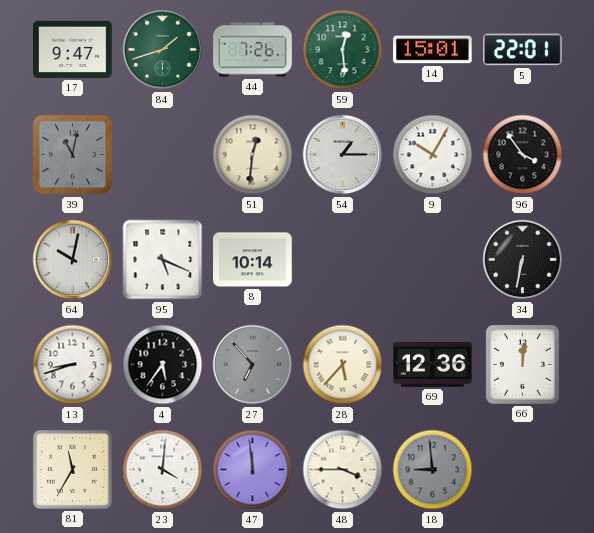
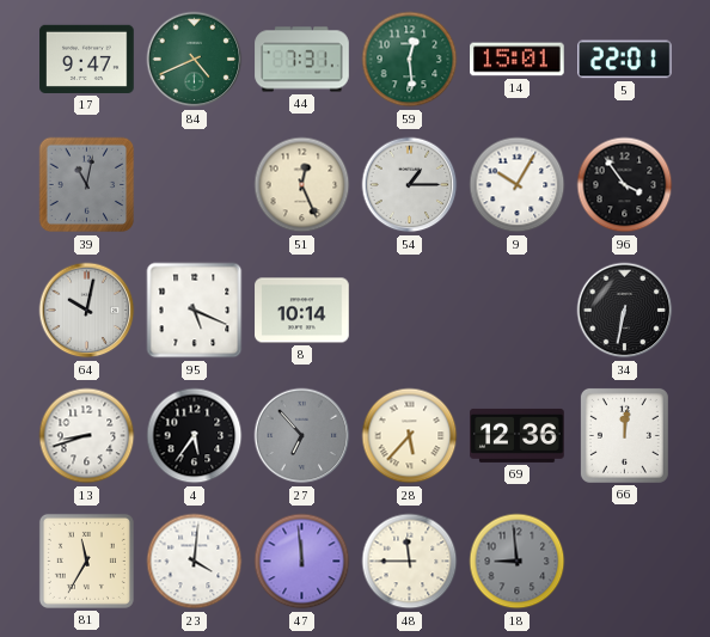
84: 1:42 -> 4:41 (195, 60)
44: 7:26 -> 7:31 (302, 60)
51: 12:31 -> 12:26 (302, 185)
48: 3:45 -> 11:45 (410, 562)
